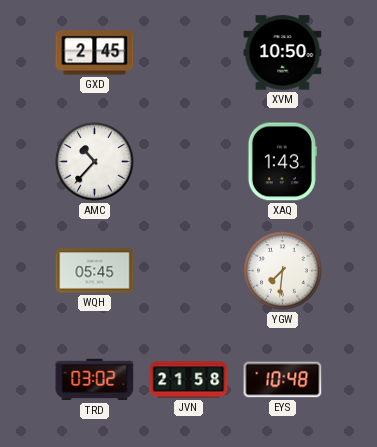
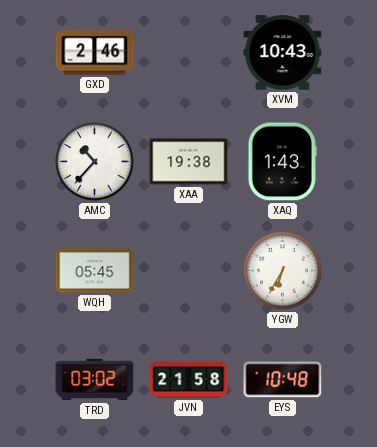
GXD: 2:45 -> 2:46 (95, 53)
XVM: 10:50 -> 10:43 (283, 53)
XAA: none -> 19:38 (189, 162)
YGW: 7:31 -> 6:35 (283, 271)
